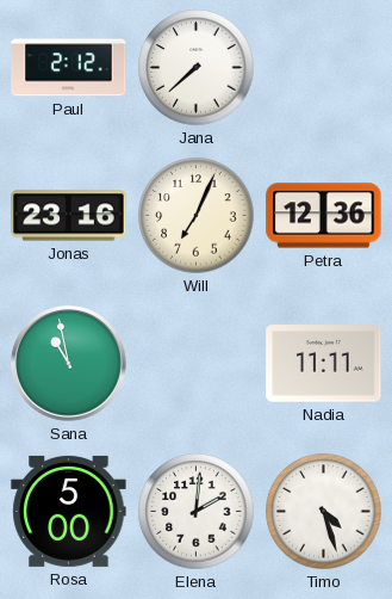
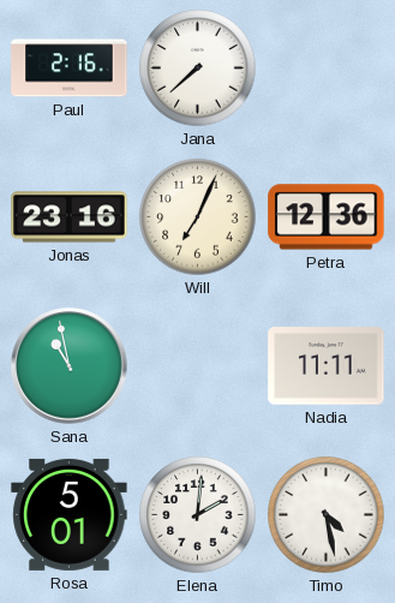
Paul: 2:12 -> 2:16 (70, 68)
Rosa: 5:00 -> 5:01 (70, 514)
Timo: 4:27 -> 4:28 (327, 515)
